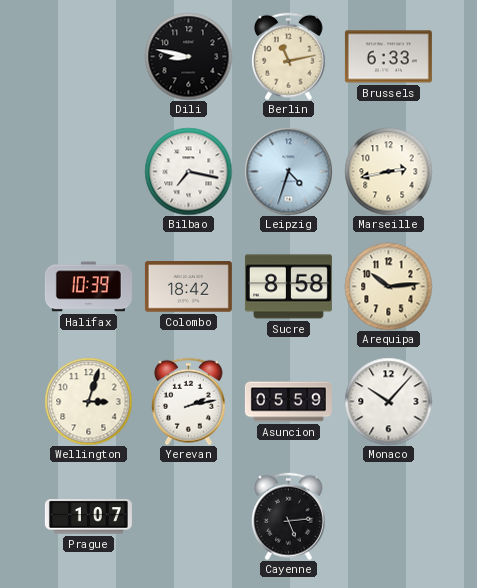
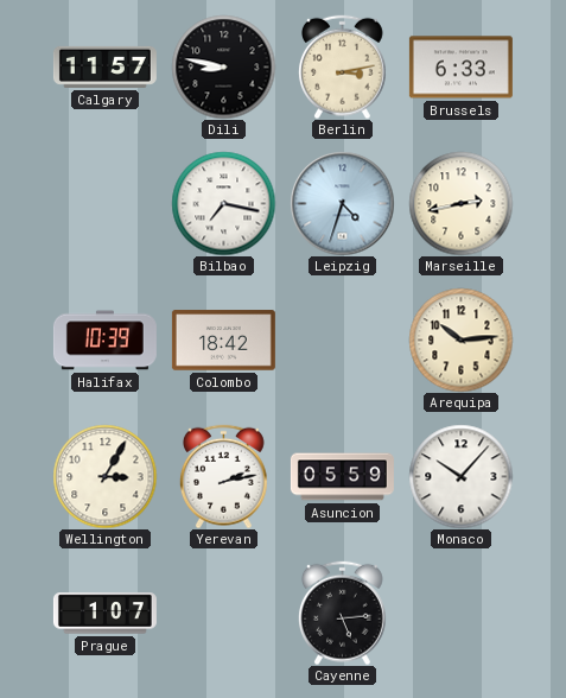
Calgary: none -> 11:57 (104, 66)
Berlin: 11:13 -> 3:13 (342, 66)
Sucre: 8:58 -> none (288, 287)
Wellington: 3:03 -> 3:05 (104, 476)
